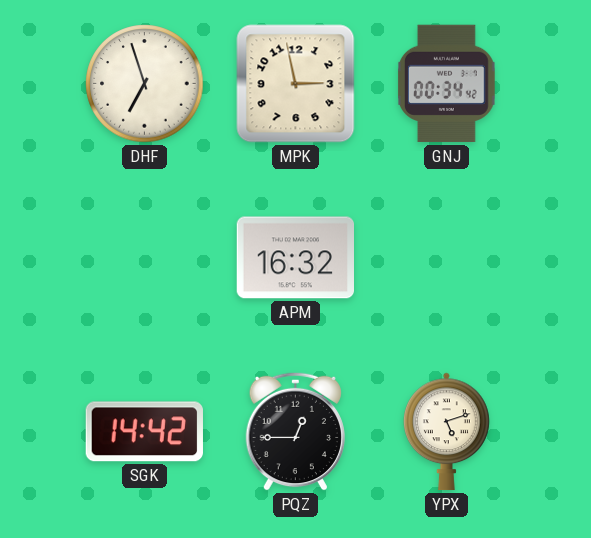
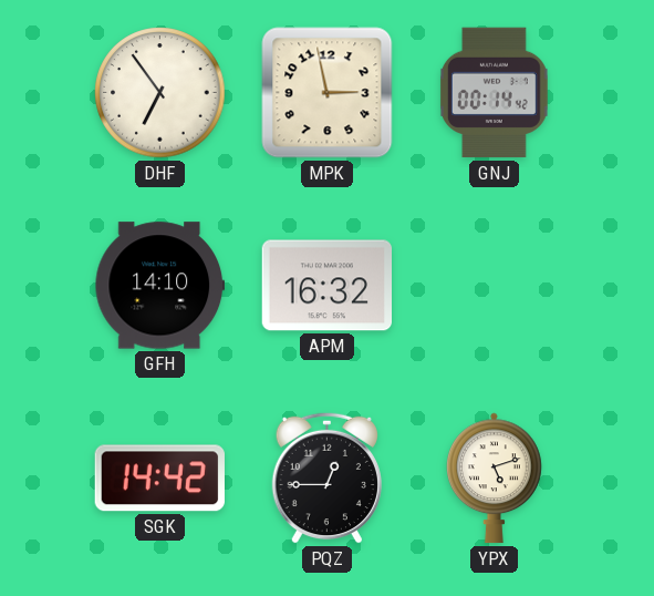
DHF: 6:57 -> 6:54 (160, 93)
GNJ: 00:34 -> 00:14 (495, 93)
GFH: none -> 14:10 (159, 286)
